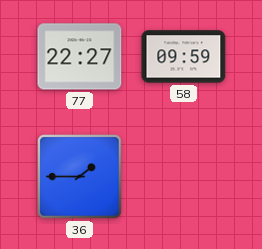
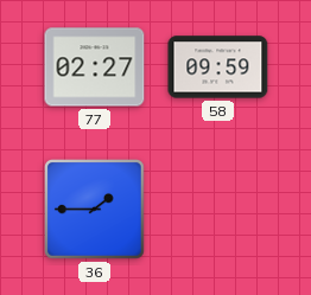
77: 22:27 -> 02:27 (95, 68)
